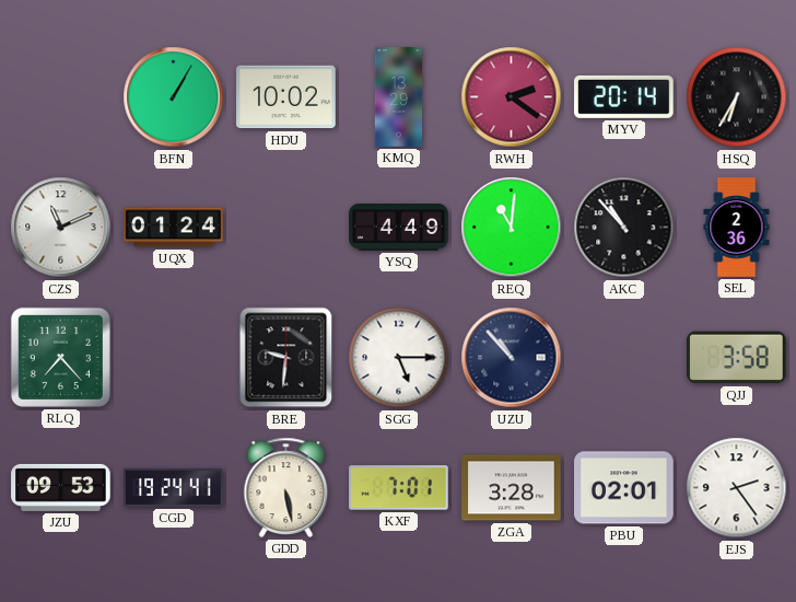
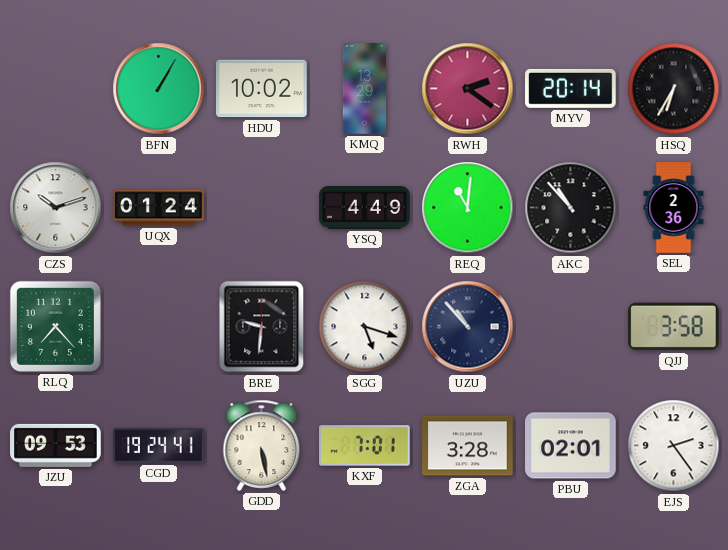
CZS: 11:11 -> 10:12 (56, 208)
SGG: 5:15 -> 5:18 (365, 327)
